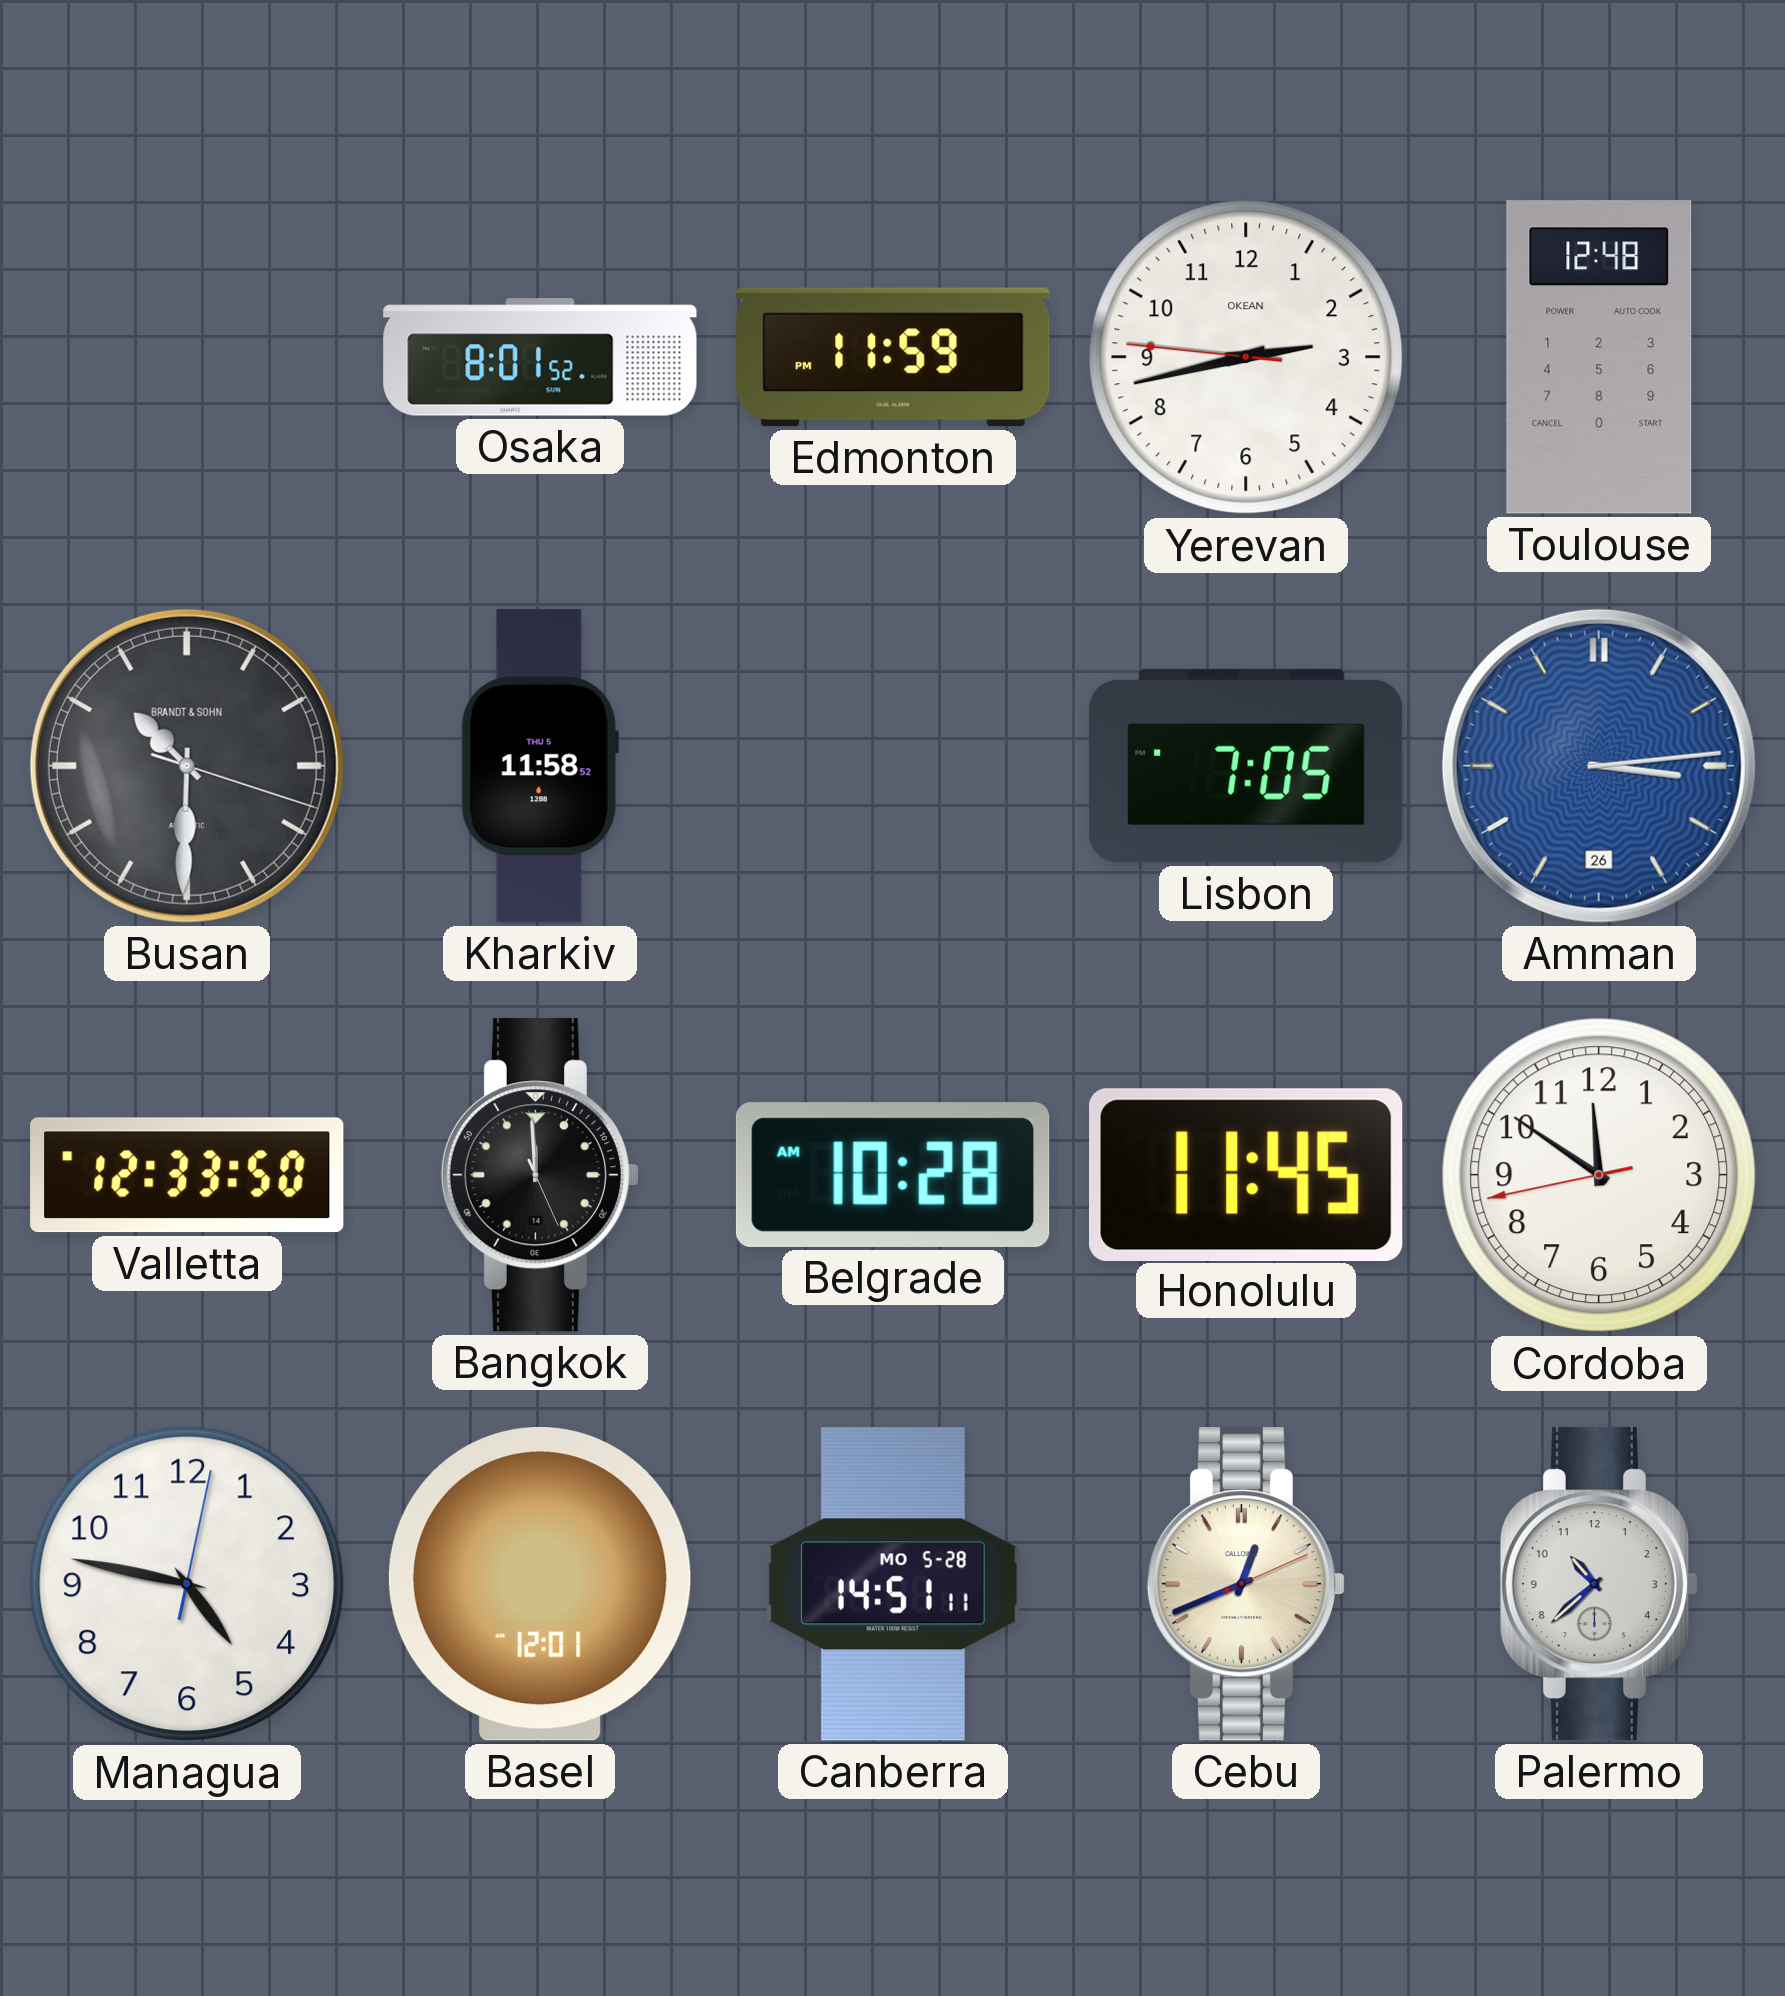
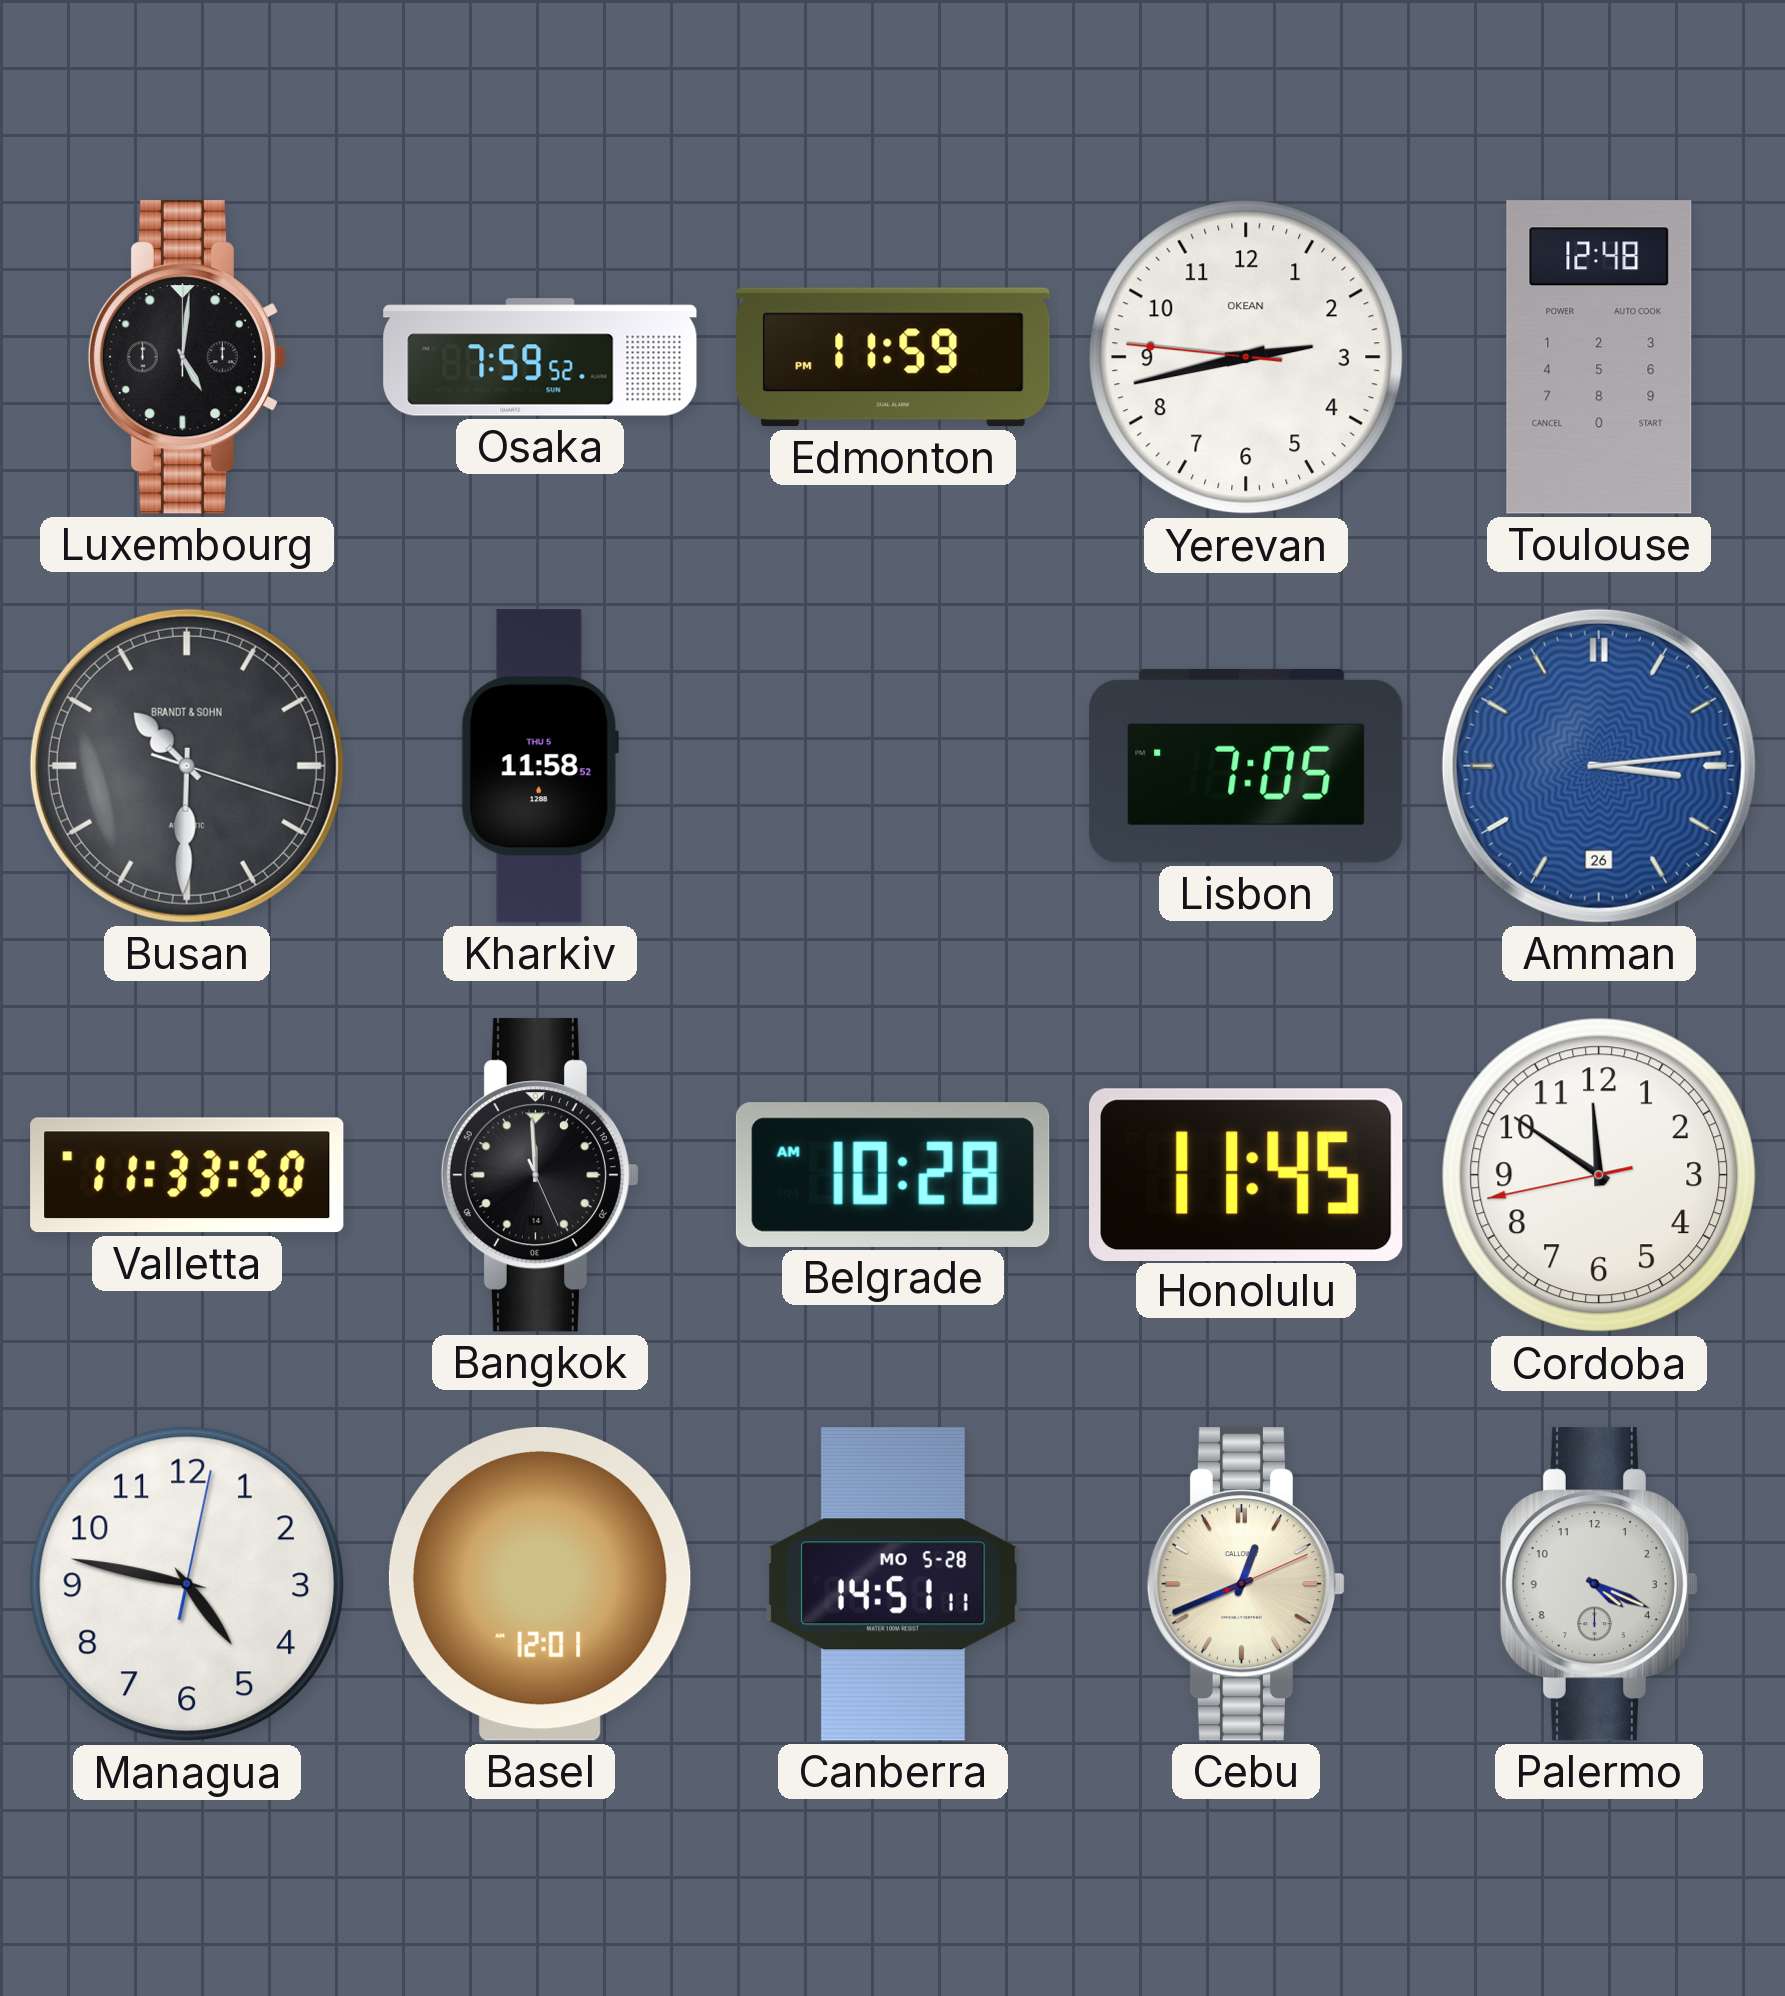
Luxembourg: none -> 5:01 (186, 357)
Osaka: 8:01 -> 7:59 (540, 357)
Valletta: 12:33 -> 11:33 (187, 1175)
Palermo: 10:38 -> 4:19 (1598, 1584)
